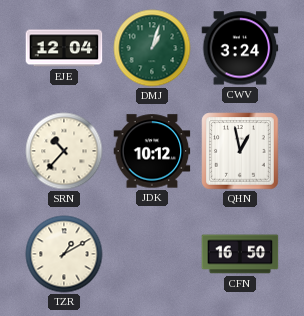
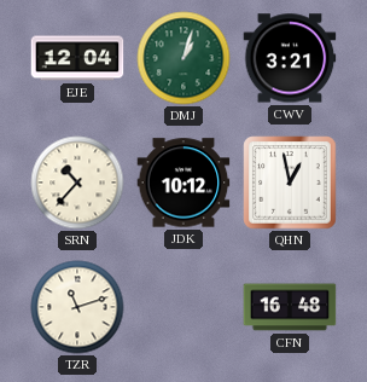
CWV: 3:24 -> 3:21 (290, 58)
TZR: 1:10 -> 11:12 (77, 307)
CFN: 16:50 -> 16:48 (290, 307)
